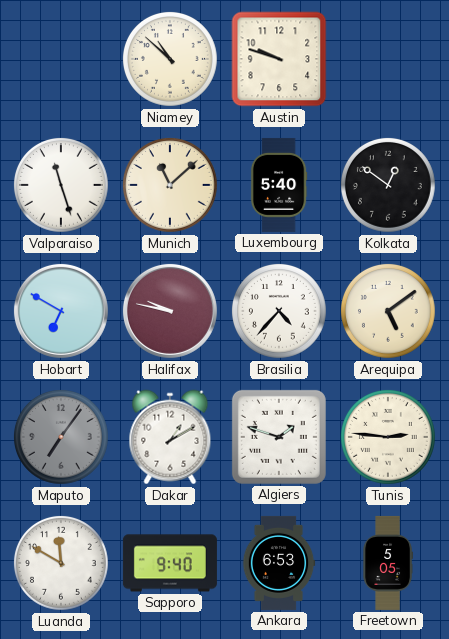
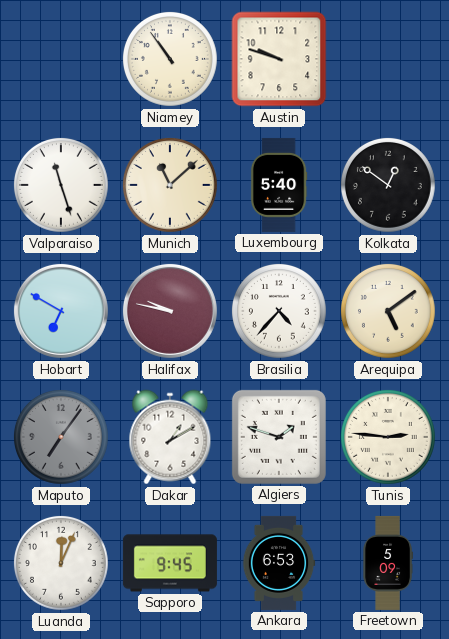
Niamey: 10:52 -> 10:54 (171, 60)
Luanda: 11:50 -> 12:04 (62, 564)
Sapporo: 9:40 -> 9:45 (170, 563)
Freetown: 5:05 -> 5:09 (388, 563)
